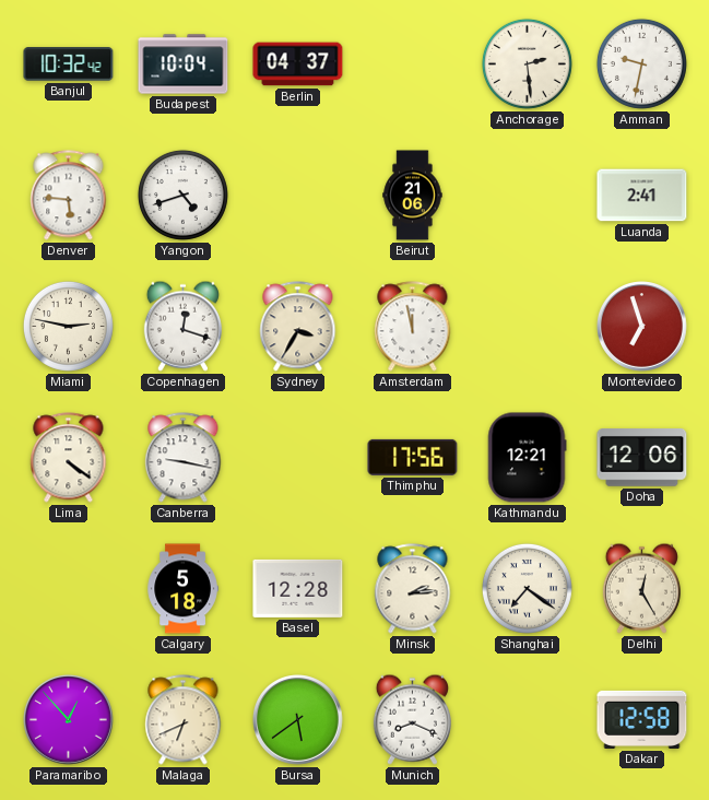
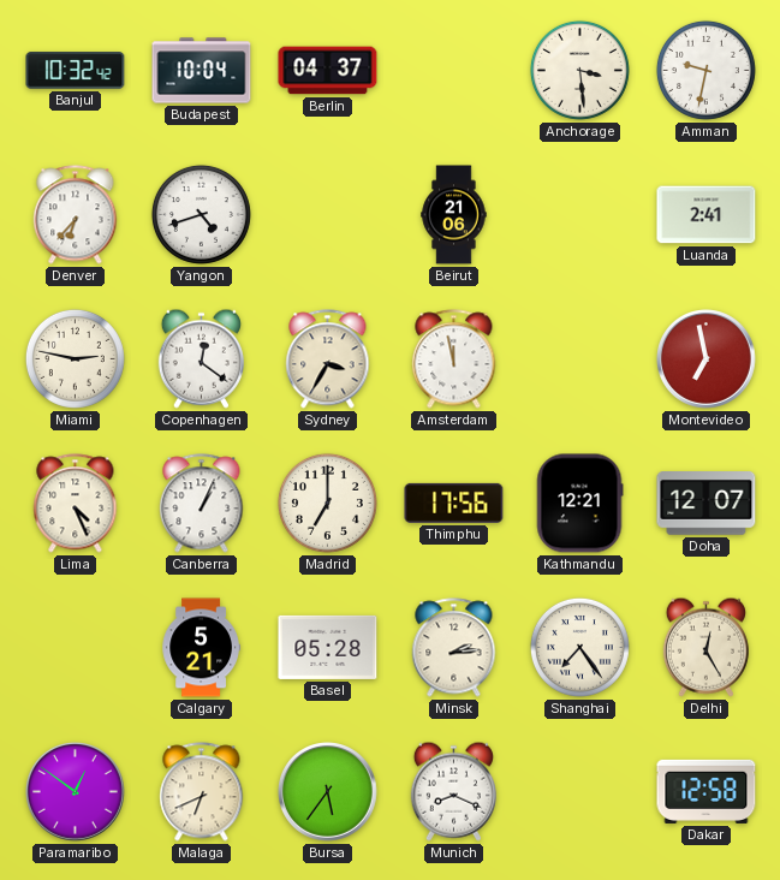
Anchorage: 2:29 -> 3:29 (579, 70)
Denver: 5:46 -> 6:37 (76, 215)
Copenhagen: 12:18 -> 12:21 (201, 358)
Montevideo: 6:57 -> 6:58 (707, 359)
Lima: 4:21 -> 4:26 (76, 504)
Canberra: 9:17 -> 1:04 (202, 504)
Madrid: none -> 7:00 (327, 503)
Doha: 12:06 -> 12:07 (707, 504)
Calgary: 5:18 -> 5:21 (201, 648)
Basel: 12:28 -> 05:28 (328, 647)
Shanghai: 7:21 -> 7:24 (579, 647)
Paramaribo: 12:53 -> 12:51 (76, 792)
Bursa: 5:39 -> 5:36 (328, 792)
